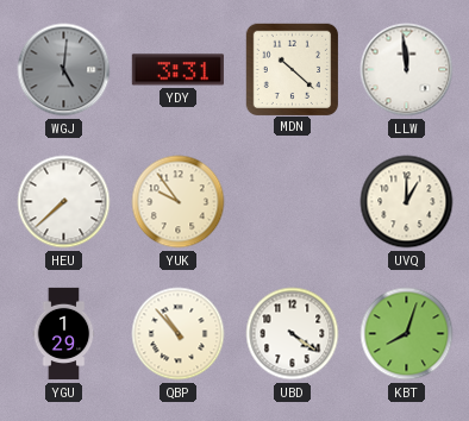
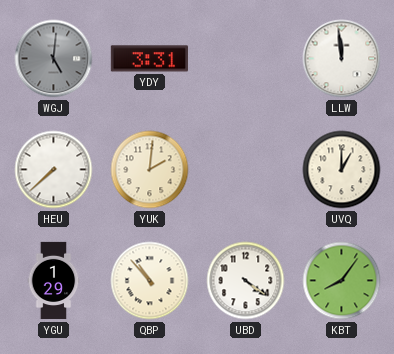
MDN: 10:22 -> none (292, 69)
YUK: 9:54 -> 2:01 (150, 170)
KBT: 8:03 -> 8:06 (342, 281)
